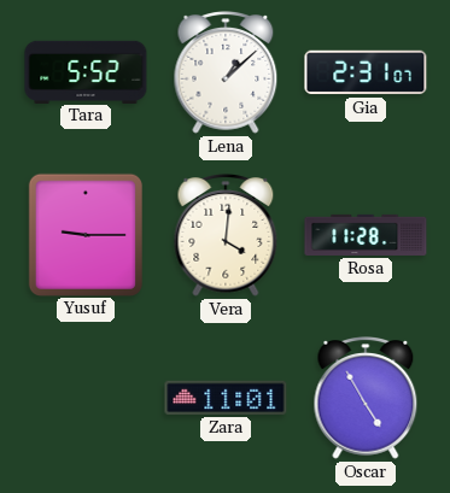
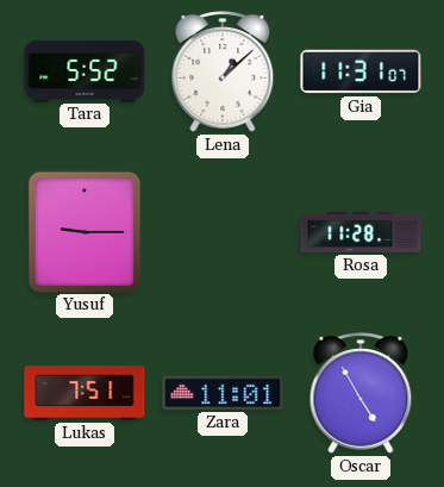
Gia: 2:31 -> 11:31 (361, 71)
Vera: 4:01 -> none (226, 236)
Lukas: none -> 7:51 (85, 393)
